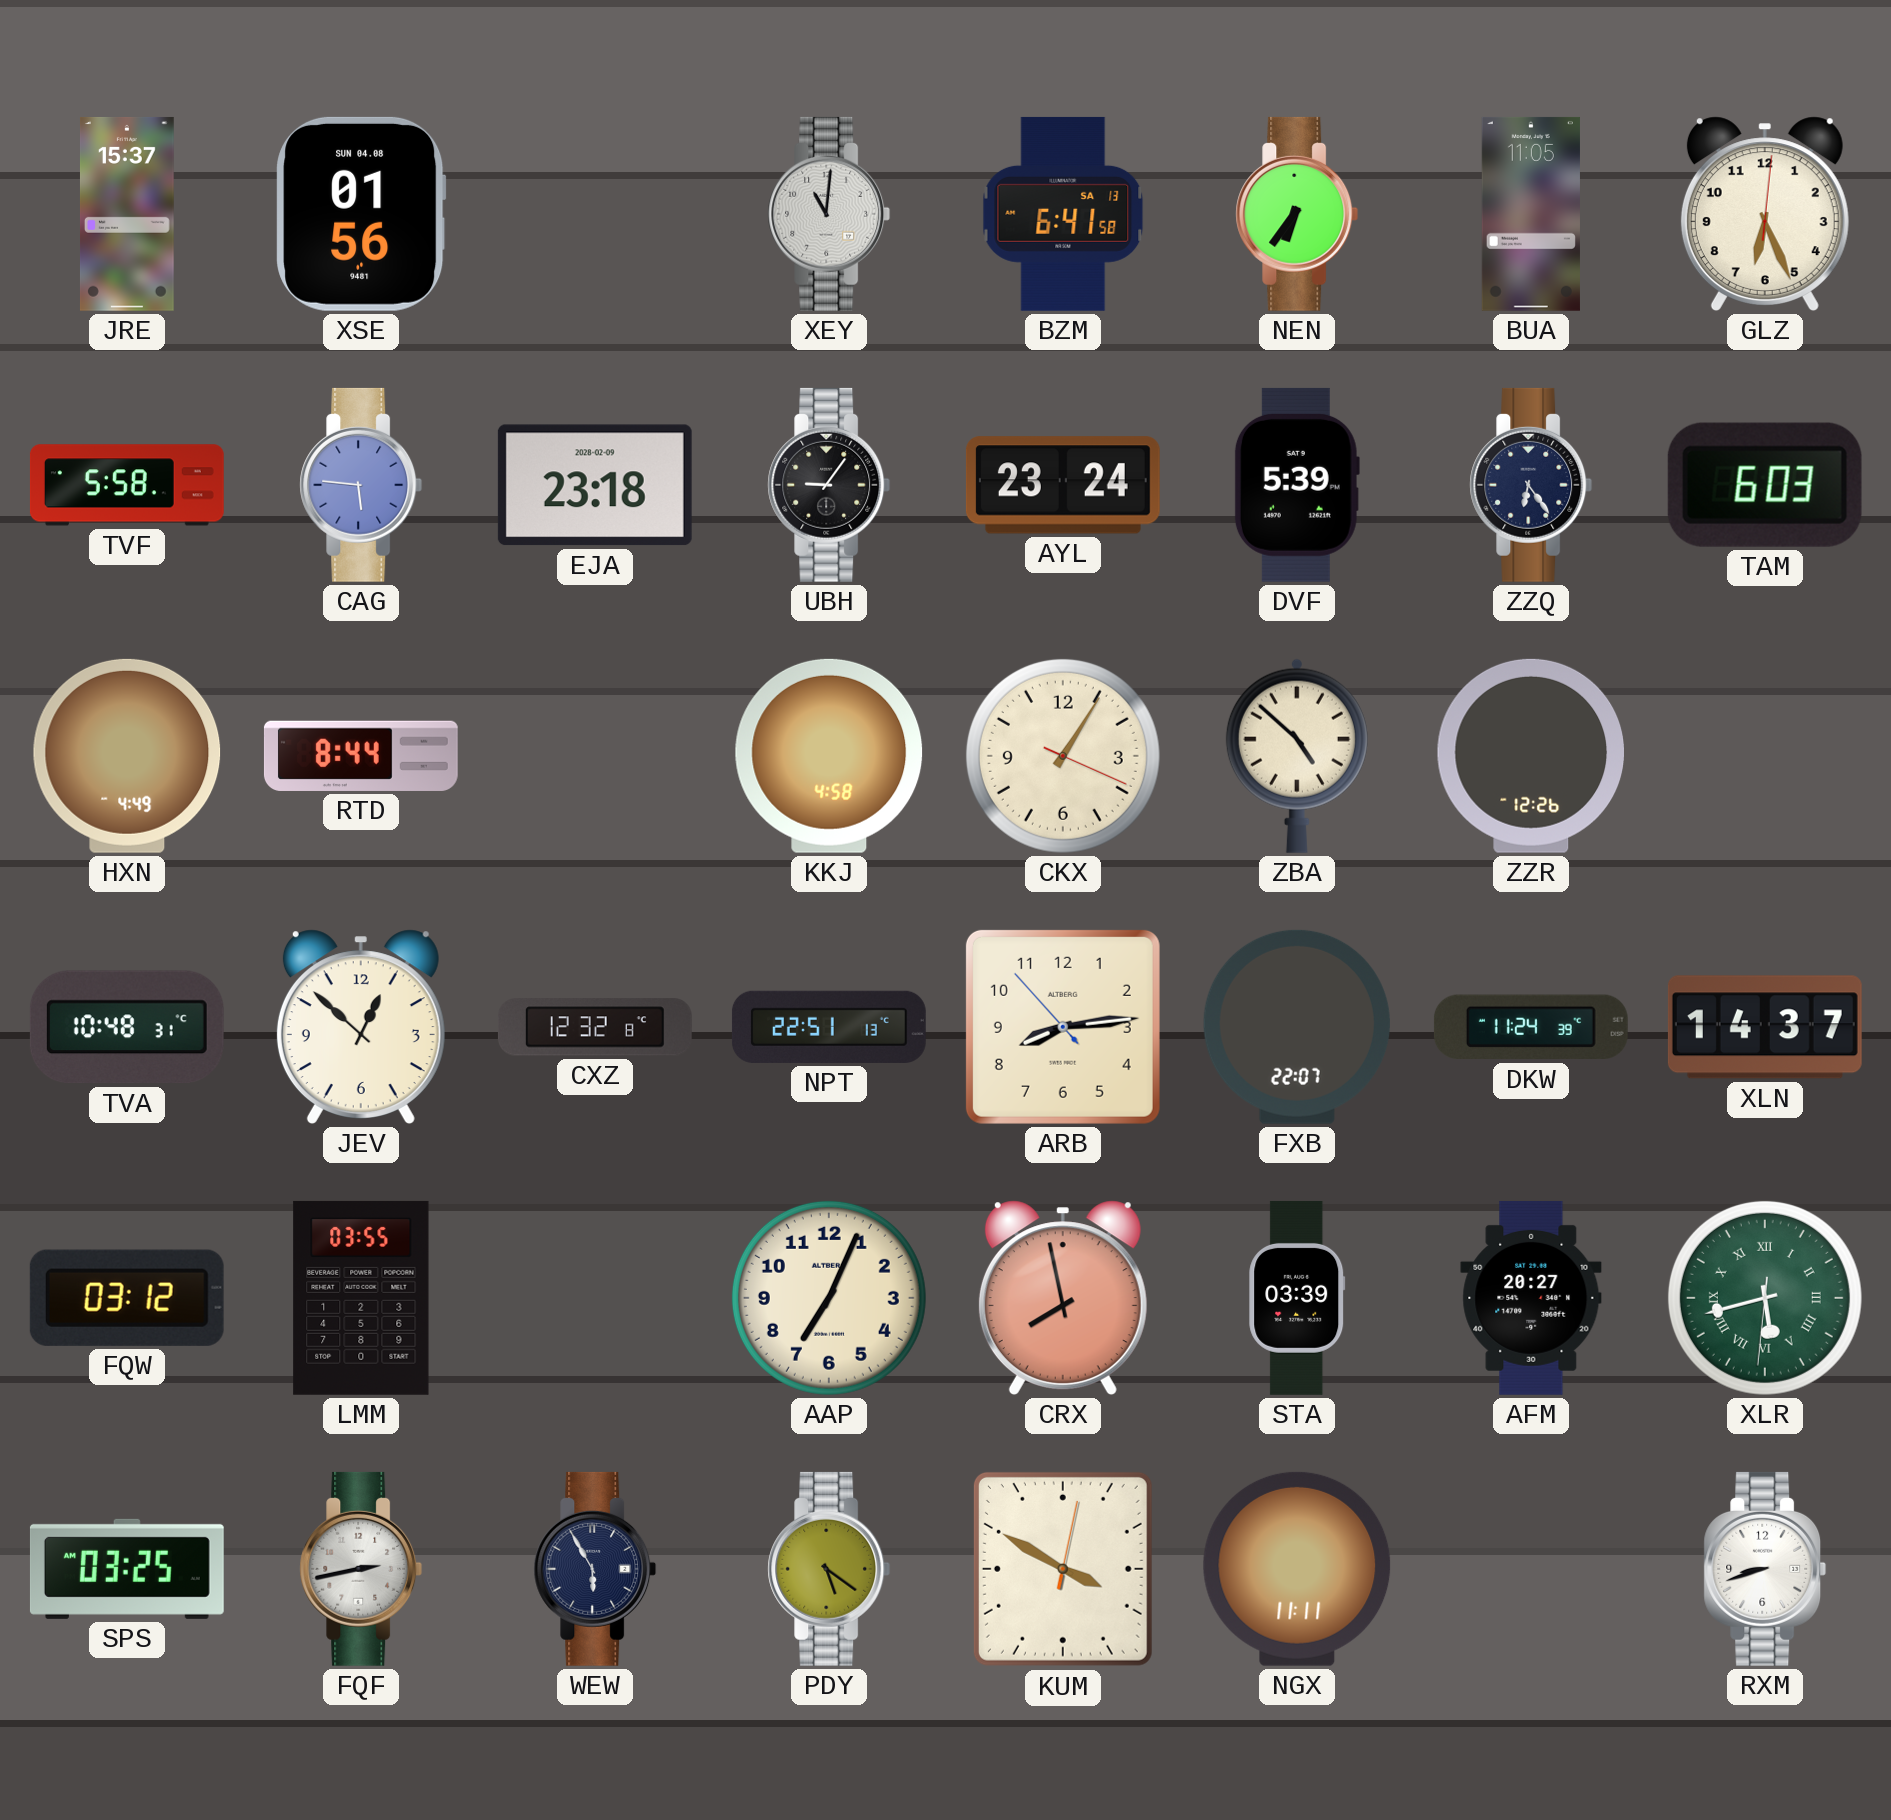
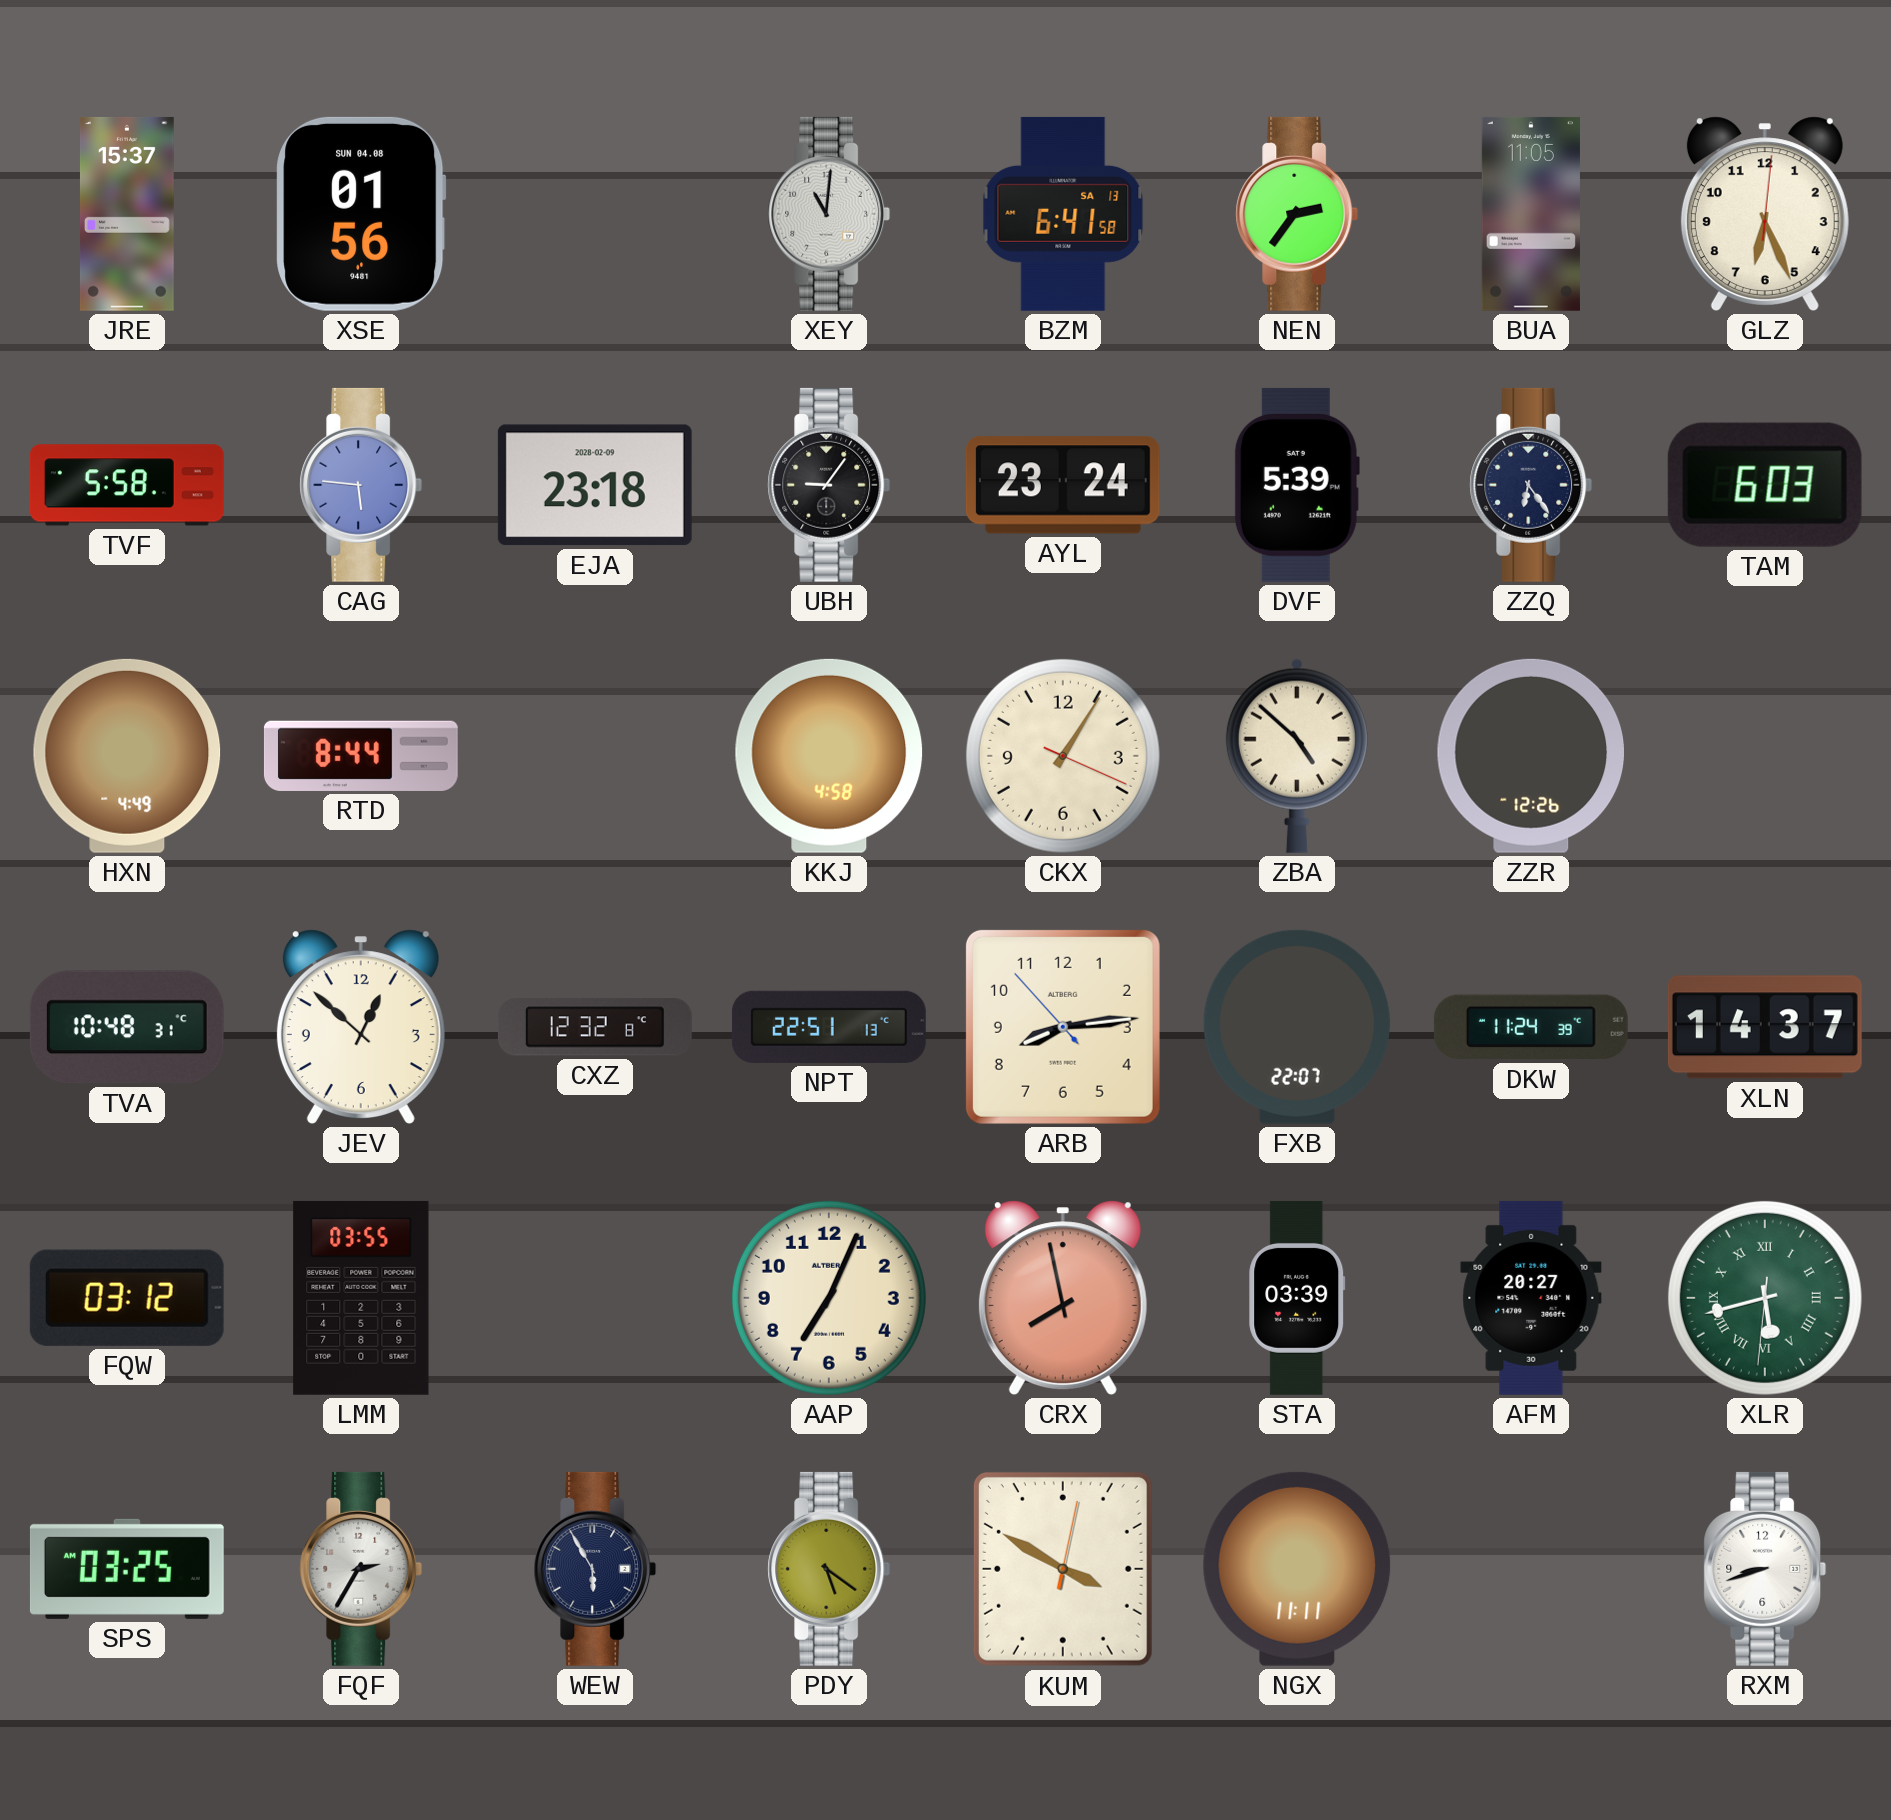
NEN: 6:36 -> 2:36 (1297, 214)
FQF: 2:43 -> 2:35 (361, 1569)
